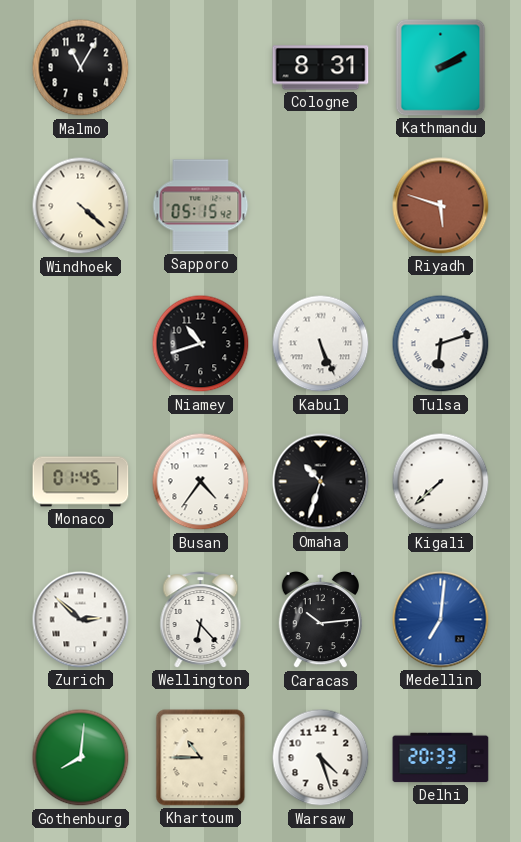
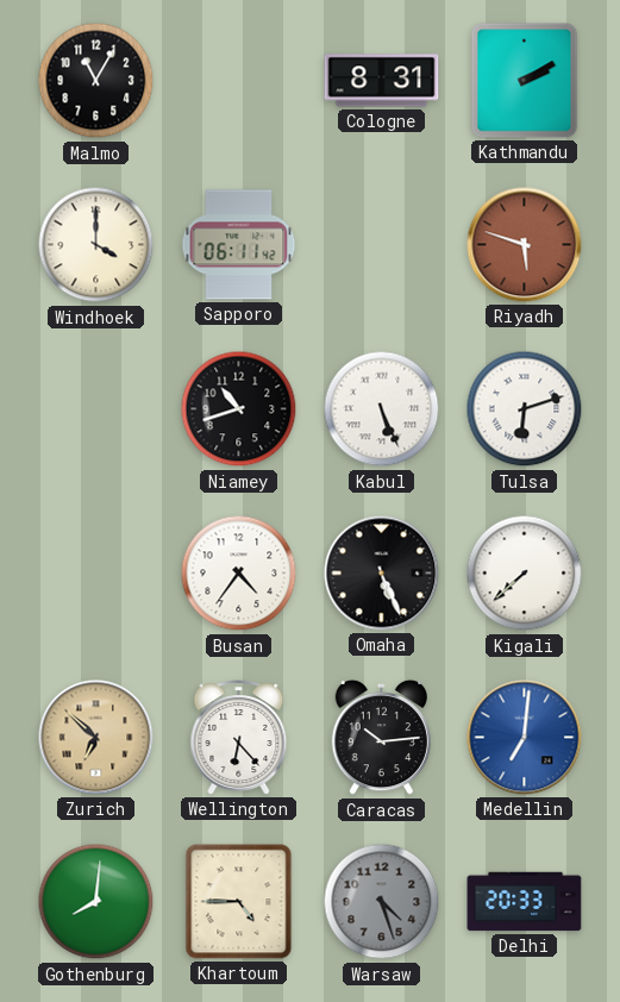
Windhoek: 4:22 -> 4:00 (96, 245)
Sapporo: 05:15 -> 06:11 (239, 245)
Monaco: 01:45 -> none (81, 482)
Omaha: 10:33 -> 5:26 (382, 574)
Zurich: 2:52 -> 6:52 (96, 738)
Zurich dial: white -> champagne (96, 738)
Khartoum: 10:45 -> 4:45 (239, 902)
Warsaw dial: white -> grey (382, 902)
